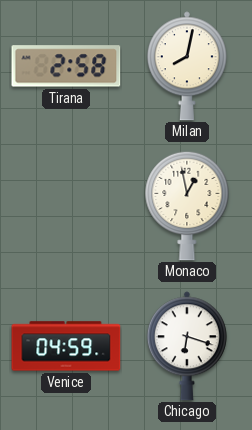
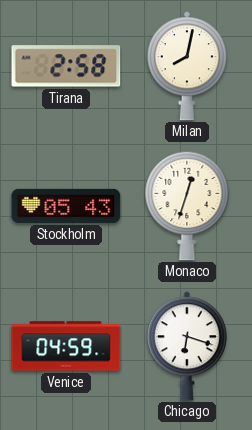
Stockholm: none -> 05:43 (66, 206)
Monaco: 12:58 -> 12:33 (187, 206)
